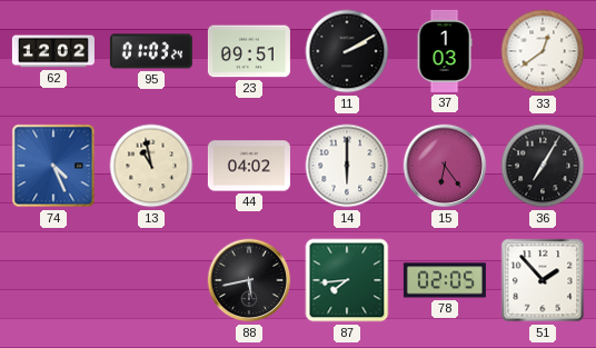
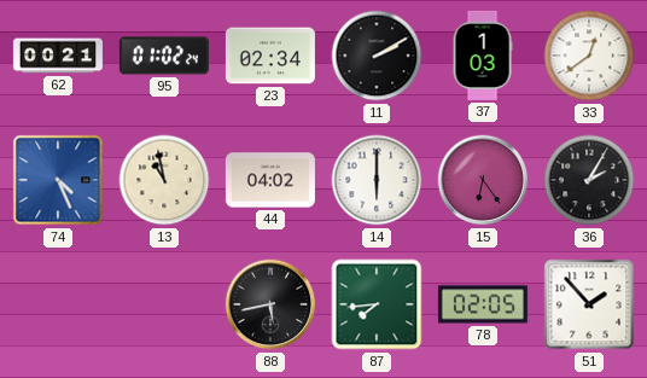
62: 12:02 -> 00:21 (58, 56)
95: 01:03 -> 01:02 (164, 56)
23: 09:51 -> 02:34 (270, 56)
36: 7:05 -> 2:05 (589, 180)
